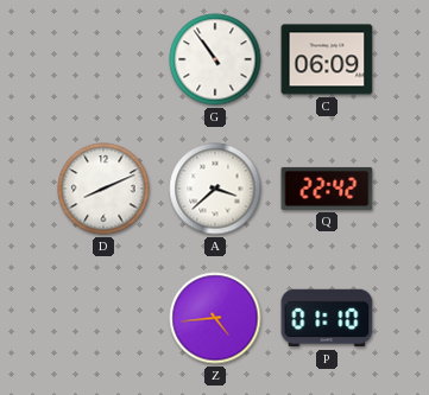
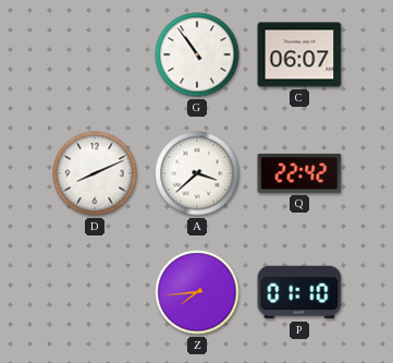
C: 06:09 -> 06:07 (299, 55)
Z: 4:44 -> 7:44 (197, 292)
